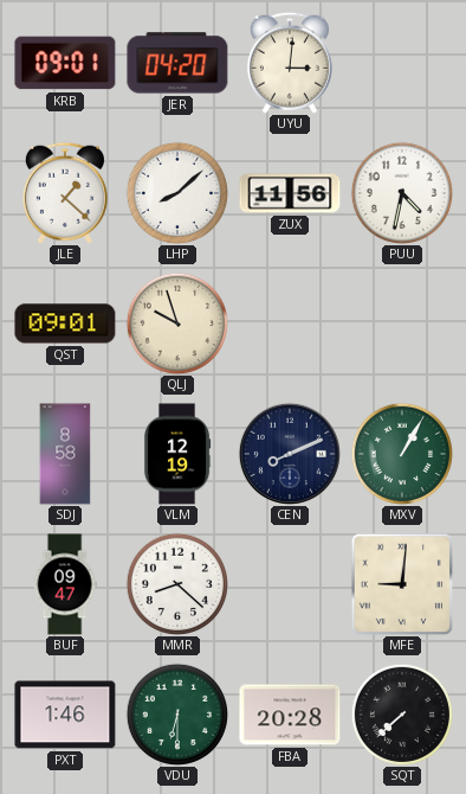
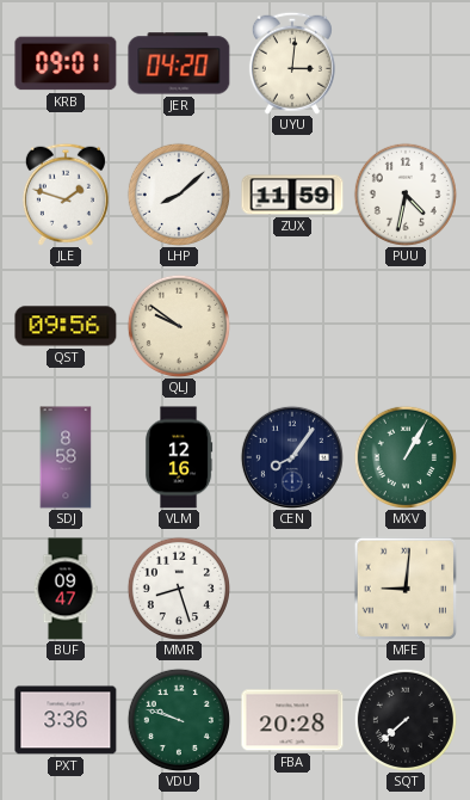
JLE: 1:22 -> 1:48 (66, 195)
ZUX: 11:56 -> 11:59 (292, 195)
QST: 09:01 -> 09:56 (66, 326)
QLJ: 9:57 -> 9:51 (178, 325)
VLM: 12:19 -> 12:16 (179, 457)
CEN: 8:11 -> 8:06 (292, 457)
MMR: 8:22 -> 8:27 (178, 587)
PXT: 1:46 -> 3:36 (66, 720)
VDU: 6:30 -> 9:48 (178, 719)
